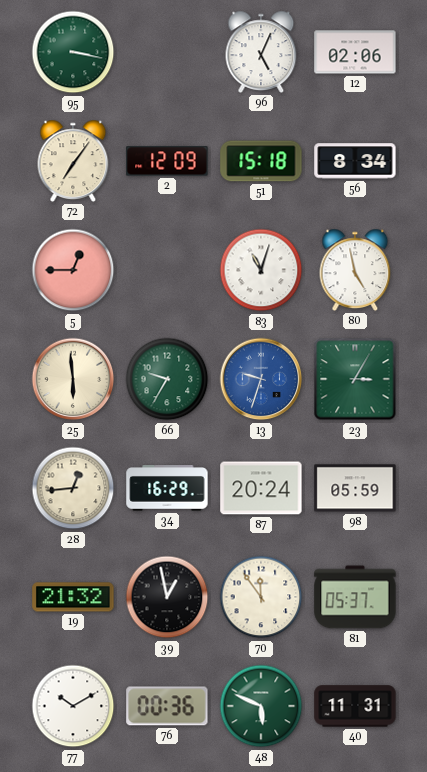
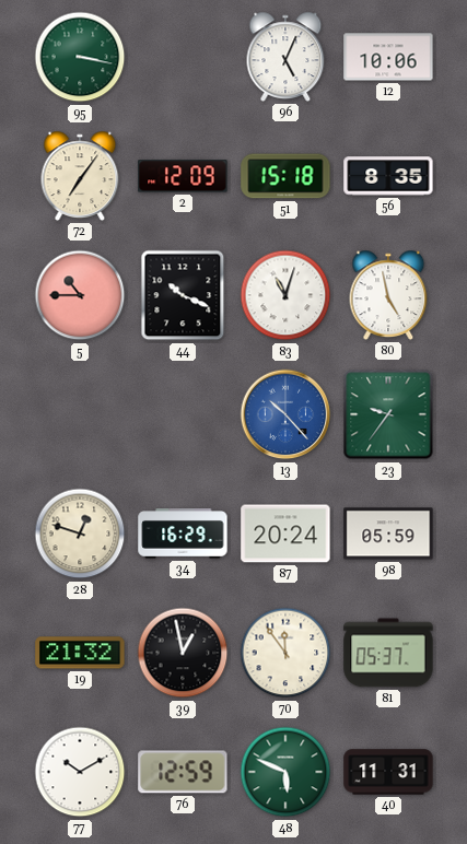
12: 02:06 -> 10:06 (388, 57)
56: 8:34 -> 8:35 (388, 176)
5: 12:45 -> 10:45 (80, 295)
44: none -> 10:19 (183, 295)
25: 5:59 -> none (73, 379)
66: 9:35 -> none (167, 379)
13: 9:33 -> 10:23 (285, 414)
23: 3:05 -> 9:36 (388, 414)
28: 12:44 -> 12:48 (80, 534)
76: 00:36 -> 12:59 (183, 772)
